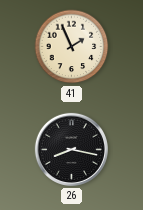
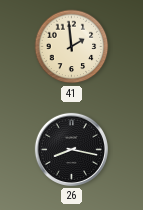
41: 1:56 -> 1:59 (72, 47)
